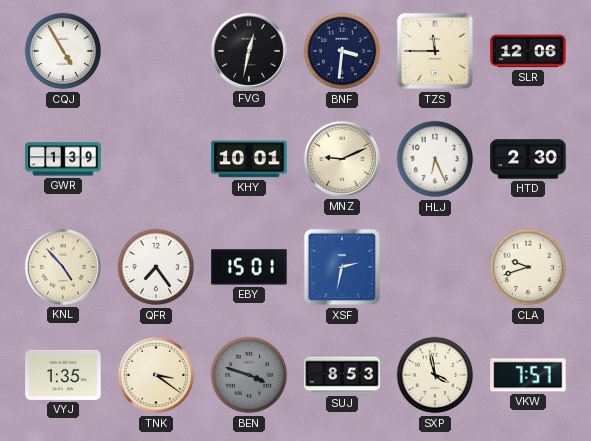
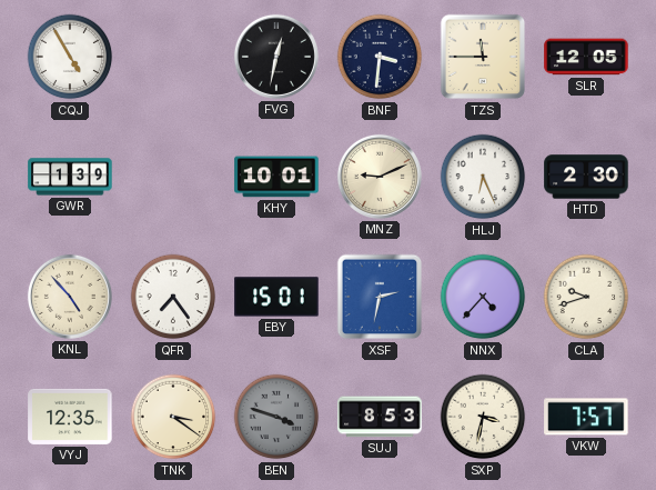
SLR: 12:06 -> 12:05 (586, 57)
NNX: none -> 4:37 (483, 297)
VYJ: 1:35 -> 12:35 (70, 417)
SXP: 3:58 -> 3:32 (483, 417)
